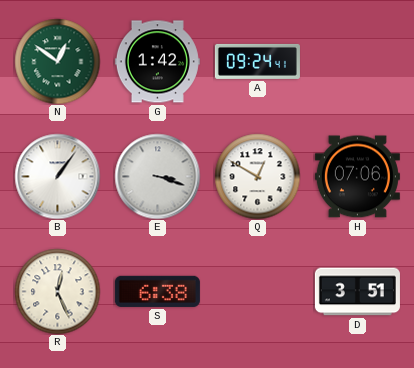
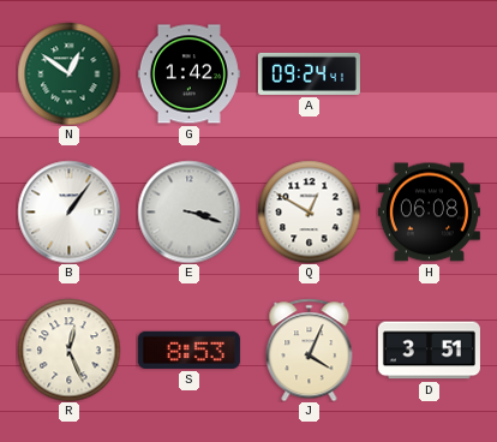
H: 07:06 -> 06:08 (429, 213)
S: 6:38 -> 8:53 (188, 350)
J: none -> 4:04 (310, 350)
